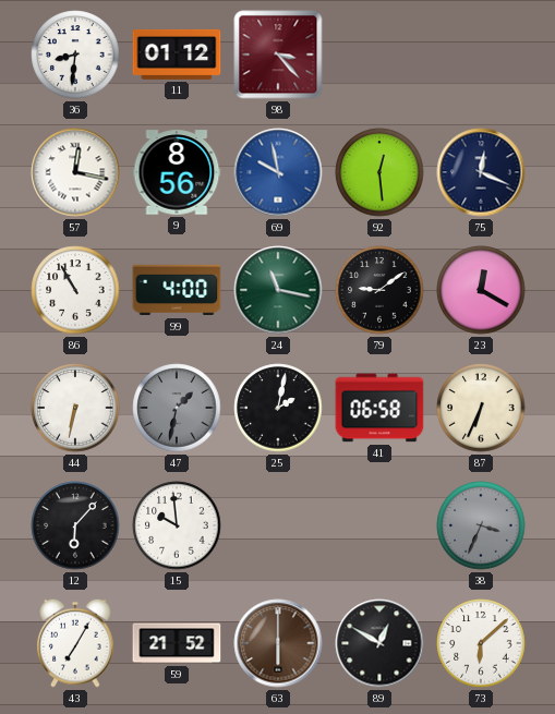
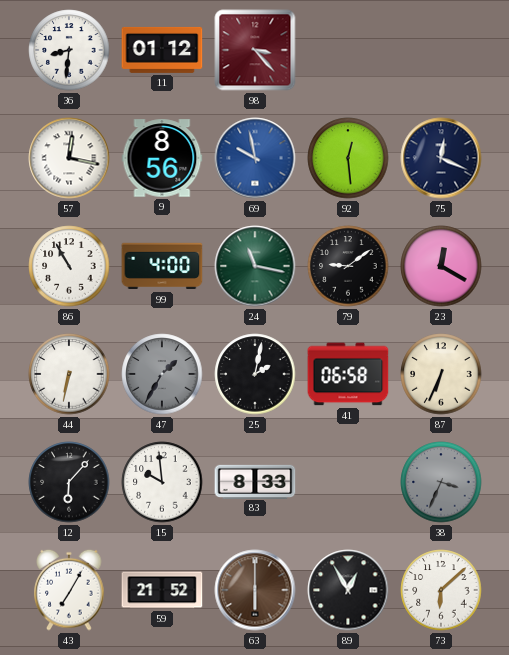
47: 1:32 -> 1:35 (162, 374)
83: none -> 8:33 (255, 481)
89: 12:50 -> 12:55 (348, 590)
